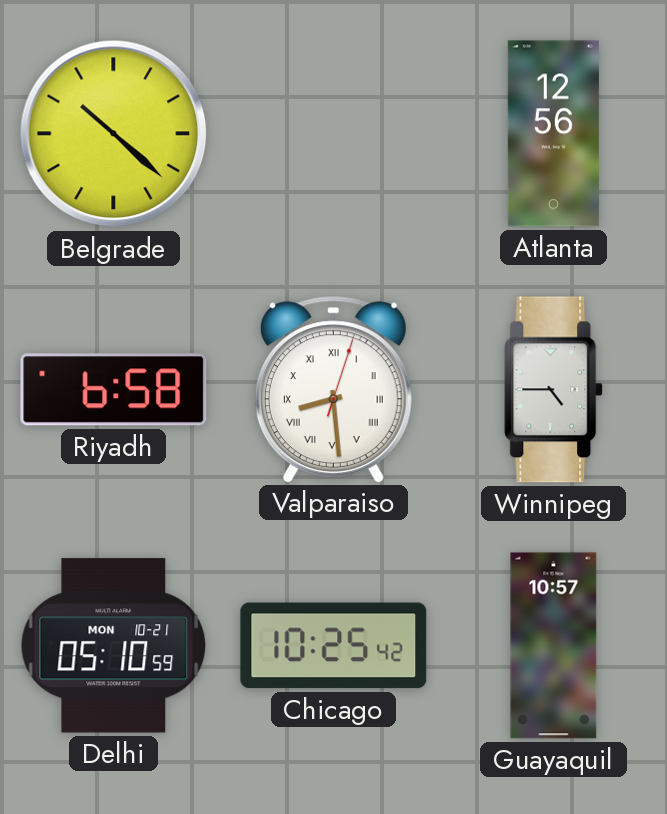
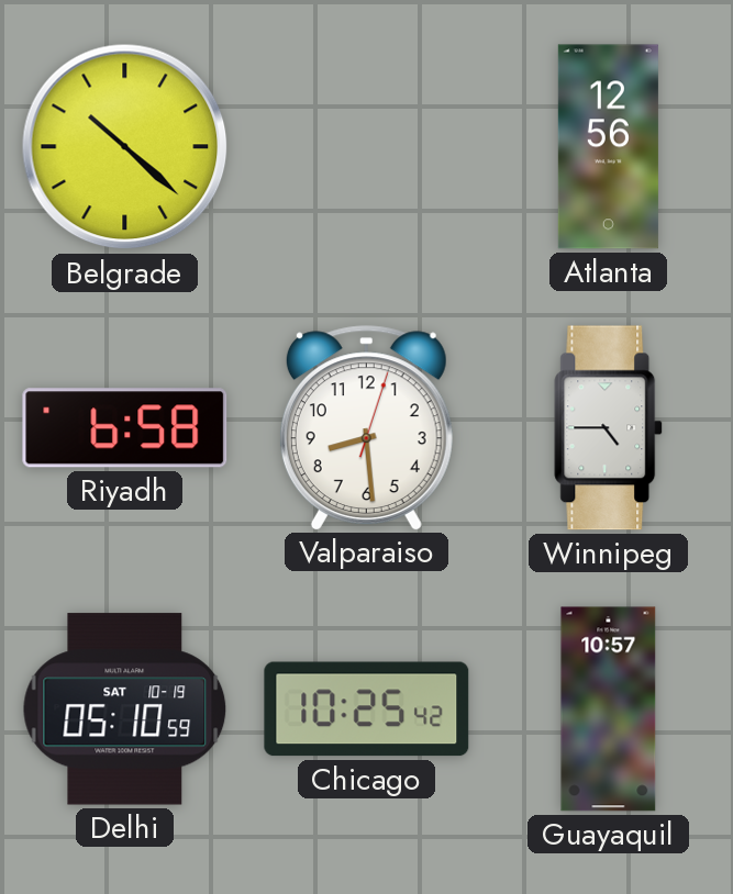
Valparaiso numerals: Roman -> Arabic (366, 427)
Delhi date: MON 10-21 -> SAT 10-19 (125, 709)
